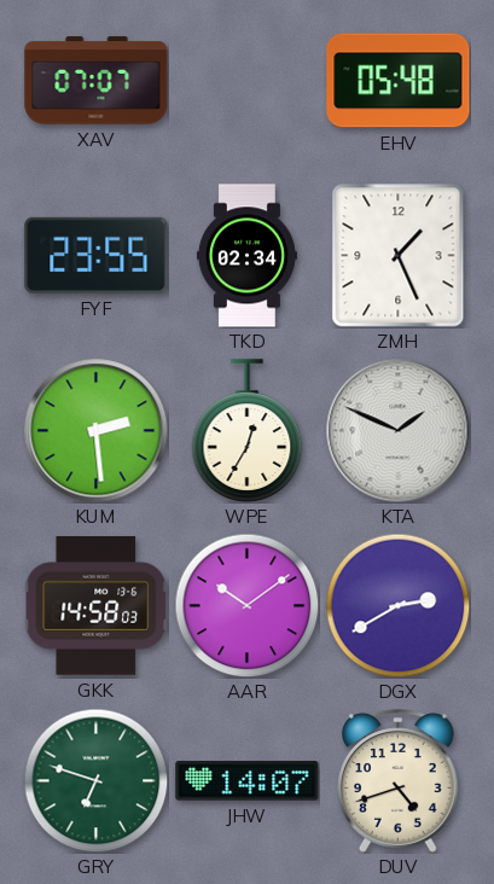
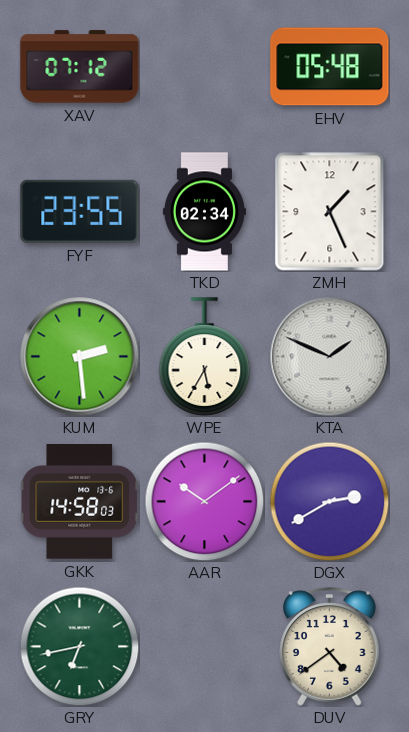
XAV: 07:07 -> 07:12 (80, 67)
WPE: 12:35 -> 5:35 (205, 357)
GRY: 6:48 -> 6:43 (79, 646)
JHW: 14:07 -> none (248, 781)
DUV: 4:42 -> 4:39 (330, 647)
